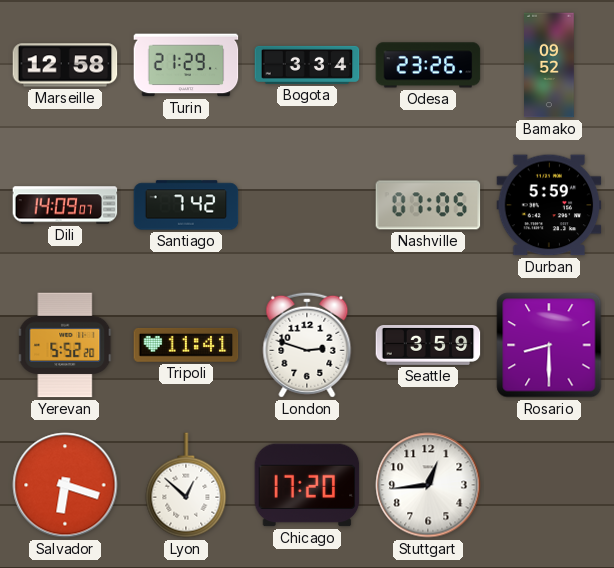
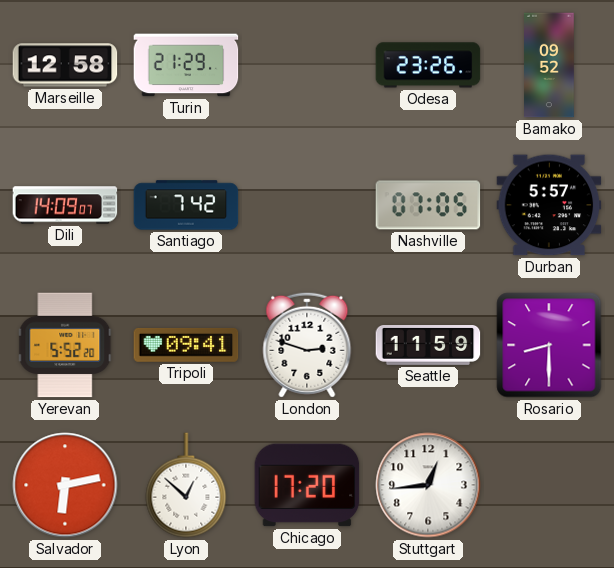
Bogota: 3:34 -> none (307, 65)
Durban: 5:59 -> 5:57 (549, 205)
Tripoli: 11:41 -> 09:41 (186, 345)
Seattle: 3:59 -> 11:59 (428, 346)
Salvador: 6:18 -> 6:13 (65, 485)
